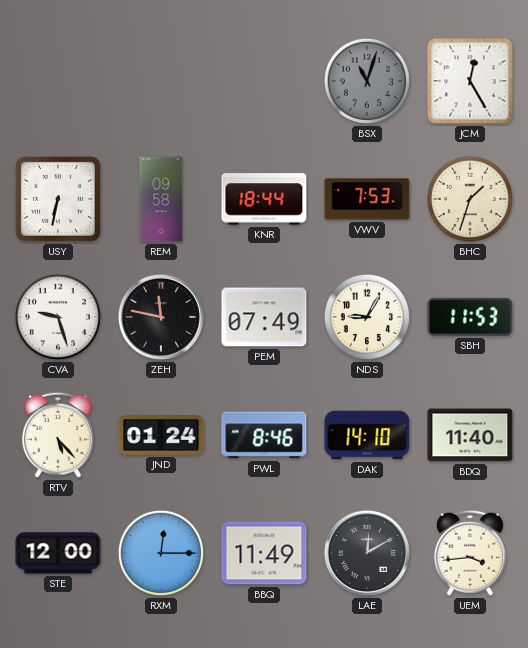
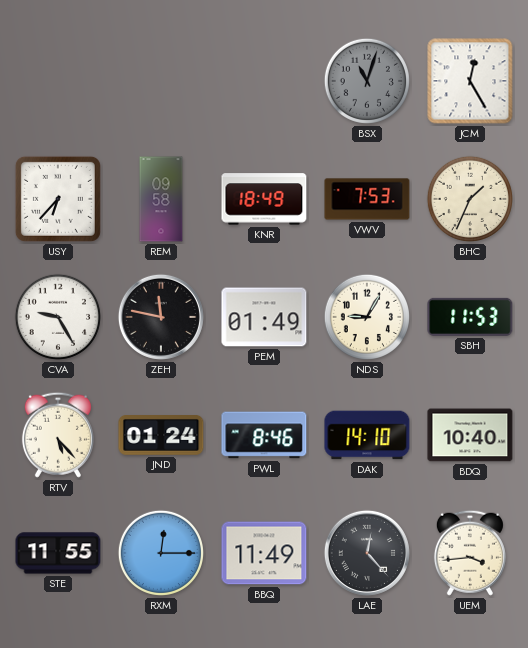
USY: 6:32 -> 6:37 (58, 199)
KNR: 18:44 -> 18:49 (264, 199)
BHC: 1:33 -> 1:34 (470, 199)
CVA: 9:27 -> 9:25 (58, 317)
PEM: 07:49 -> 01:49 (264, 317)
BDQ: 11:40 -> 10:40 (470, 435)
STE: 12:00 -> 11:55 (58, 553)
LAE: 12:10 -> 12:23 (367, 553)
